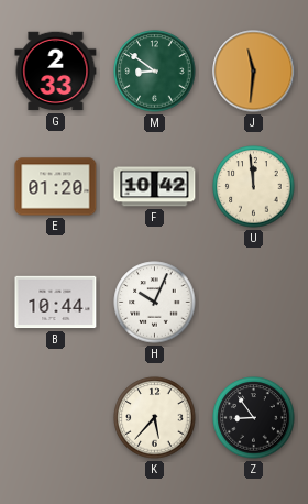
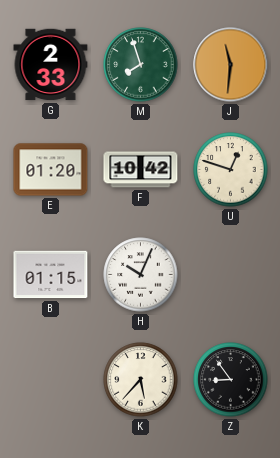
M: 8:51 -> 7:57 (141, 65)
U: 11:59 -> 12:48 (231, 170)
B: 10:44 -> 01:15 (51, 275)
